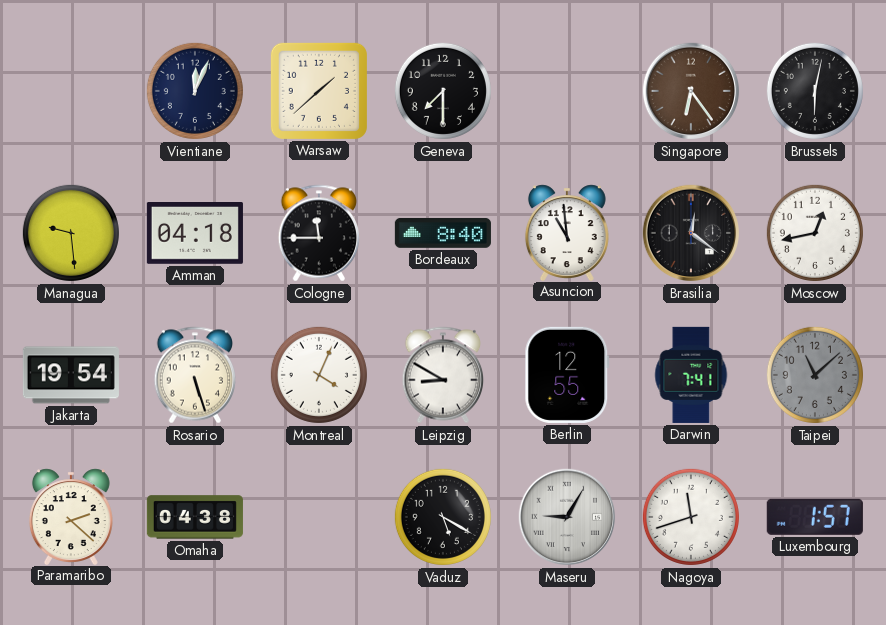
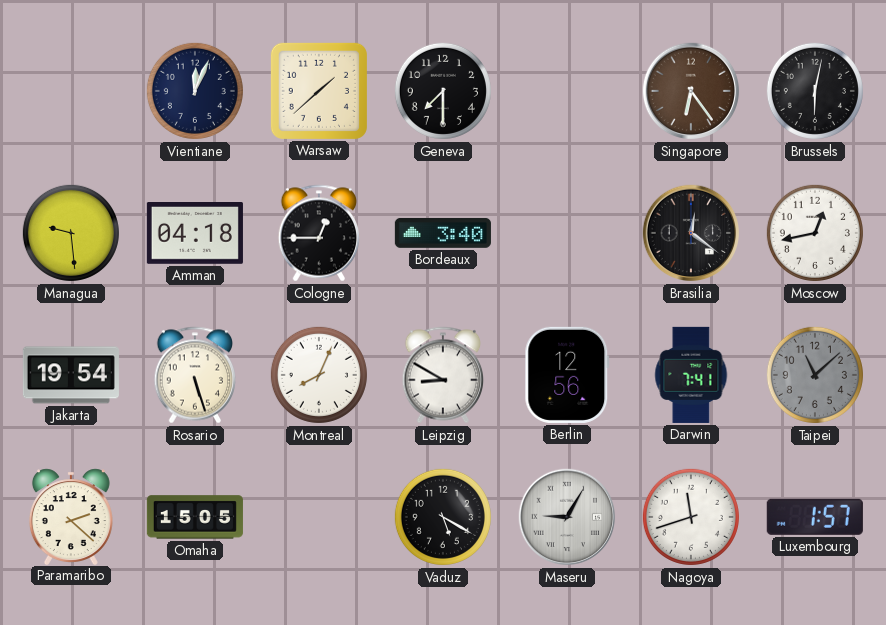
Cologne: 11:45 -> 12:45 (319, 233)
Bordeaux: 8:40 -> 3:40 (443, 233)
Asuncion: 10:59 -> none (567, 232)
Montreal: 4:04 -> 8:04 (319, 375)
Berlin: 12:55 -> 12:56 (567, 375)
Omaha: 04:38 -> 15:05 (195, 517)
